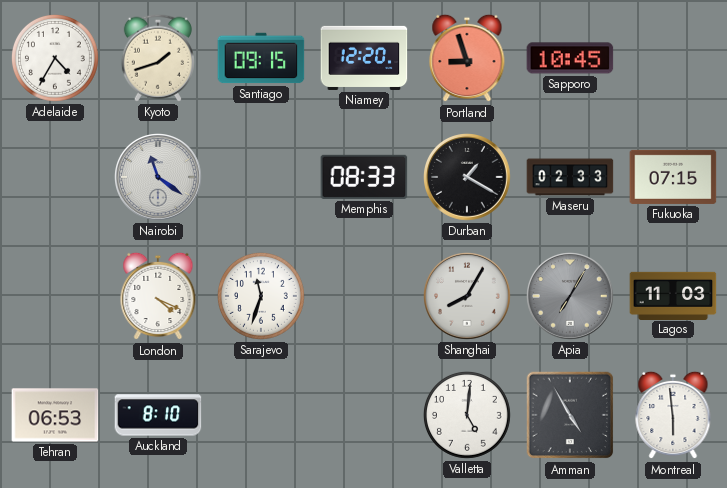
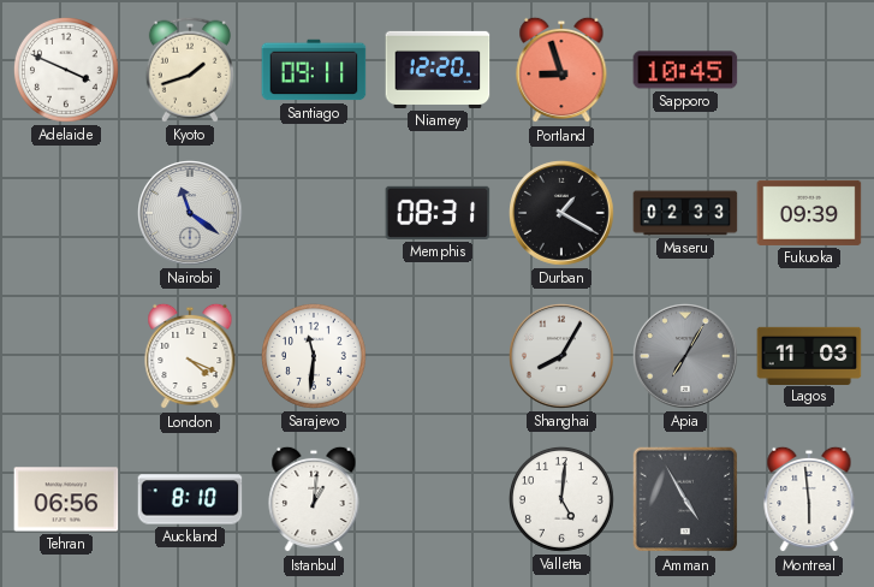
Adelaide: 4:35 -> 3:49 (66, 70)
Santiago: 09:15 -> 09:11 (314, 70)
Memphis: 08:33 -> 08:31 (438, 213)
Fukuoka: 07:15 -> 09:39 (809, 213)
Sarajevo: 11:33 -> 11:31 (314, 356)
Tehran: 06:53 -> 06:56 (66, 499)
Istanbul: none -> 1:01 (314, 499)
